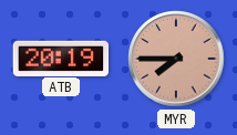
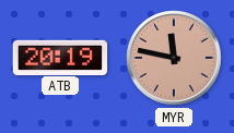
MYR: 7:45 -> 11:47 (174, 58)
